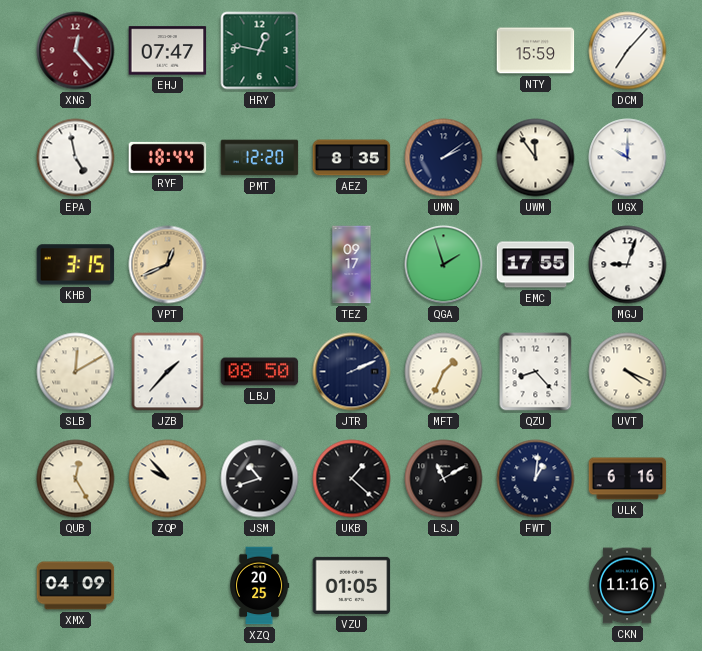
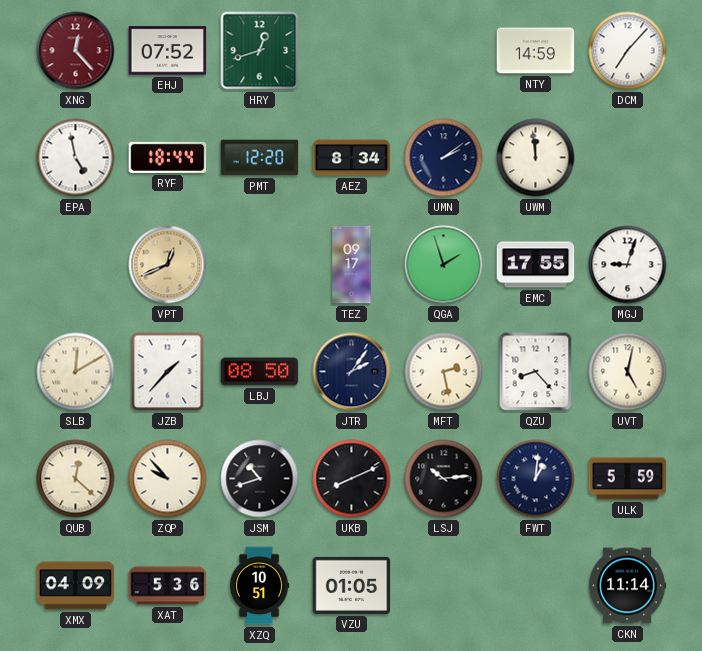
EHJ: 07:47 -> 07:52 (168, 51)
HRY: 12:47 -> 12:42 (260, 51)
NTY: 15:59 -> 14:59 (536, 51)
AEZ: 8:35 -> 8:34 (352, 158)
UWM: 11:54 -> 11:59 (536, 158)
UGX: 10:00 -> none (628, 158)
KHB: 3:15 -> none (76, 265)
JTR: 2:11 -> 2:06 (352, 372)
MFT: 1:34 -> 2:28 (444, 372)
UVT: 4:19 -> 5:02 (628, 372)
QUB: 12:25 -> 12:22 (76, 479)
UKB: 1:22 -> 8:11 (352, 479)
LSJ: 11:10 -> 10:14 (444, 479)
ULK: 6:16 -> 5:59 (628, 479)
XAT: none -> 5:36 (168, 586)
XZQ: 20:25 -> 10:51 (259, 586)
CKN: 11:16 -> 11:14 (627, 586)
